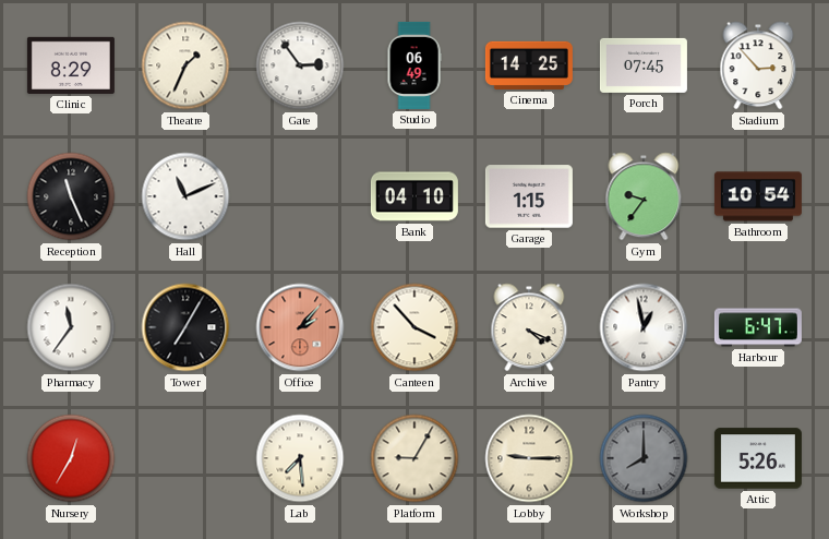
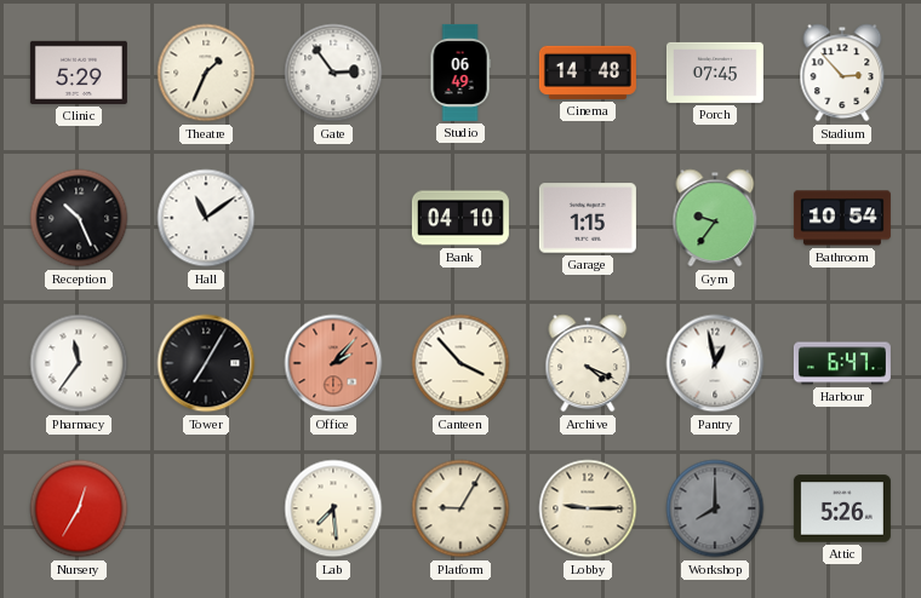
Clinic: 8:29 -> 5:29 (79, 73)
Cinema: 14:25 -> 14:48 (588, 73)
Reception: 11:26 -> 10:26 (79, 218)
Hall: 11:11 -> 11:09 (206, 218)
